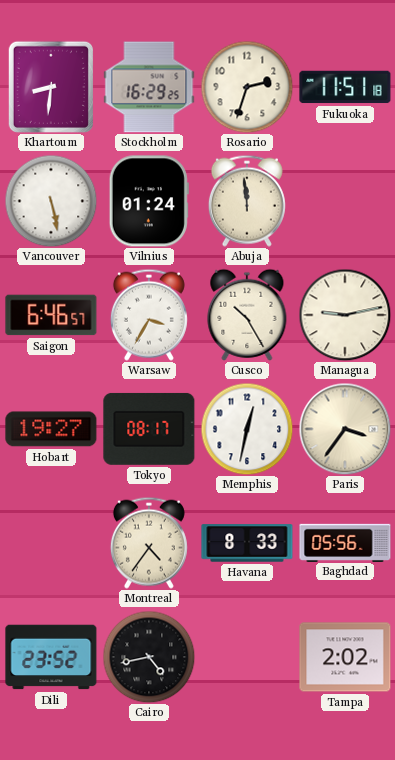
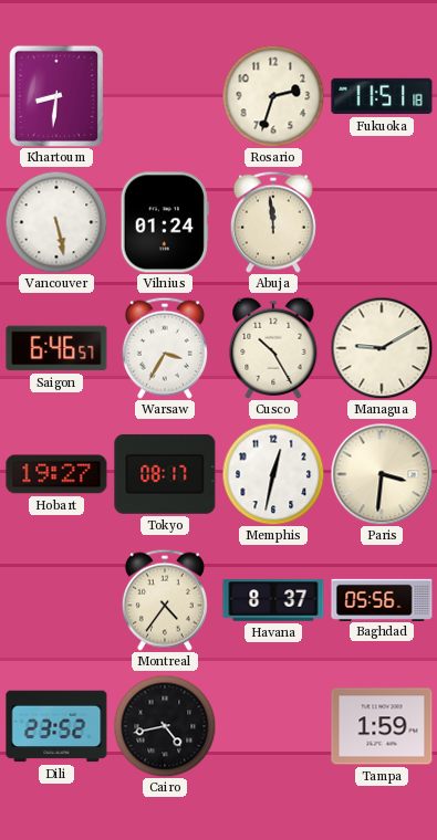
Stockholm: 16:29 -> none (149, 87)
Managua: 9:13 -> 9:10 (382, 348)
Paris: 3:36 -> 3:31 (382, 474)
Havana: 8:33 -> 8:37 (273, 600)
Tampa: 2:02 -> 1:59 (382, 726)
